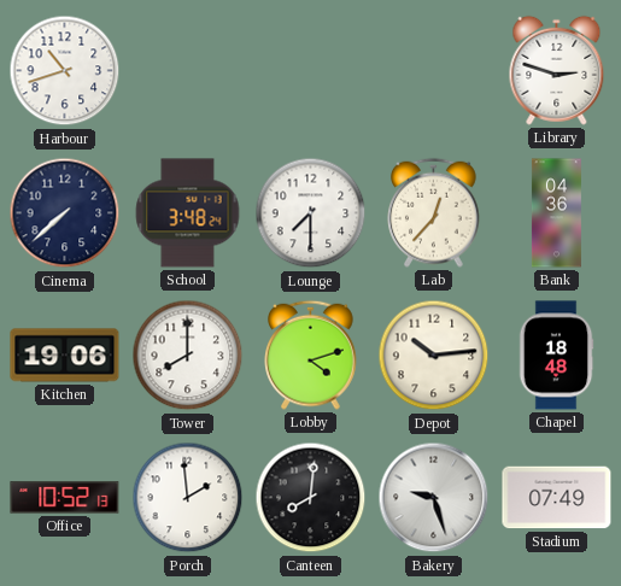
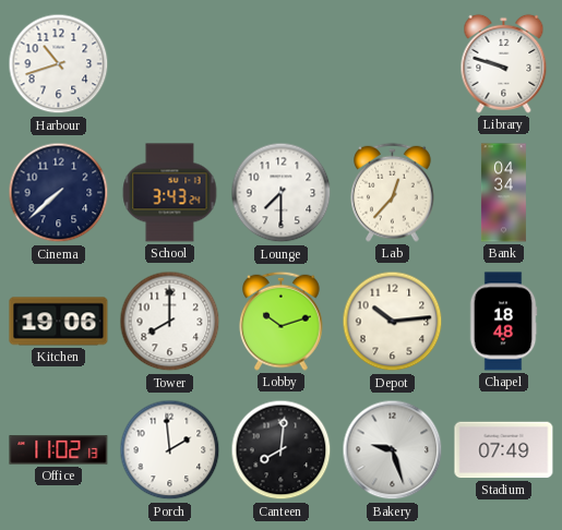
Library: 2:48 -> 9:48 (504, 63)
School: 3:48 -> 3:43 (170, 193)
Bank: 04:36 -> 04:34 (503, 193)
Lobby: 4:12 -> 10:12 (282, 321)
Office: 10:52 -> 11:02 (59, 450)
